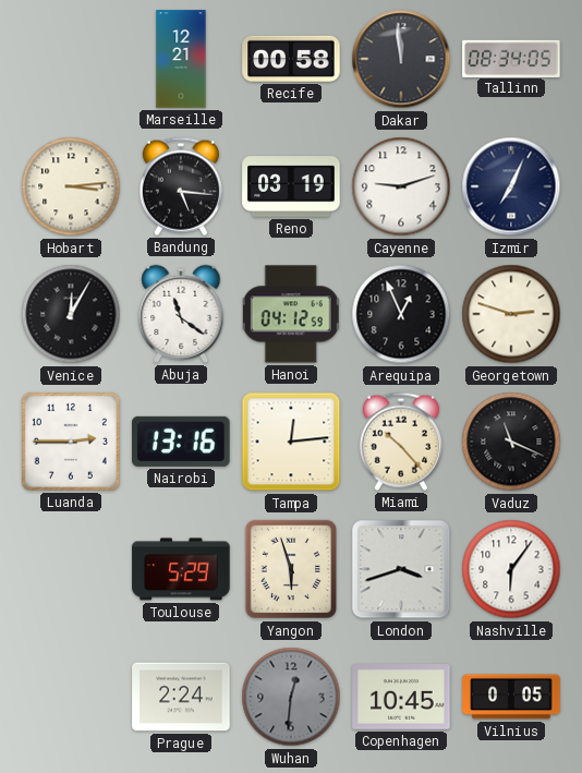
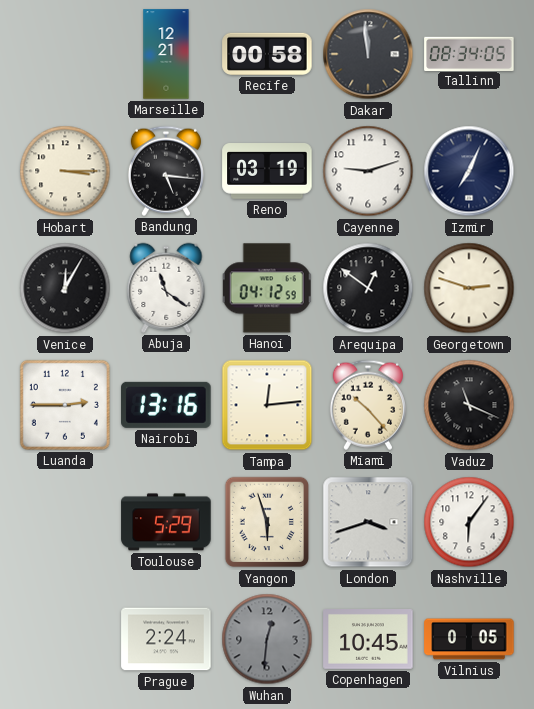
Hobart: 3:14 -> 3:15 (65, 171)
Arequipa: 12:56 -> 12:51 (368, 288)
